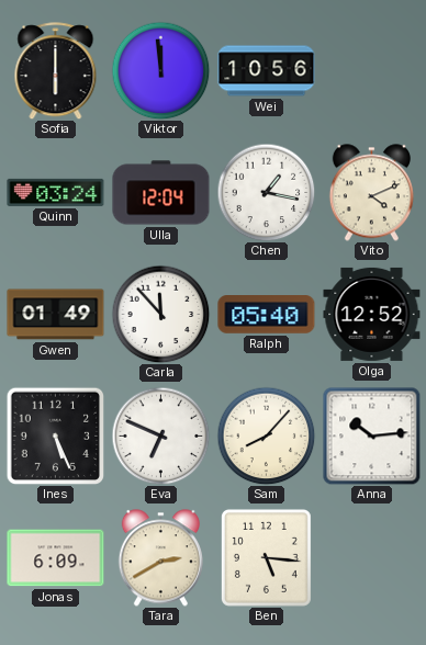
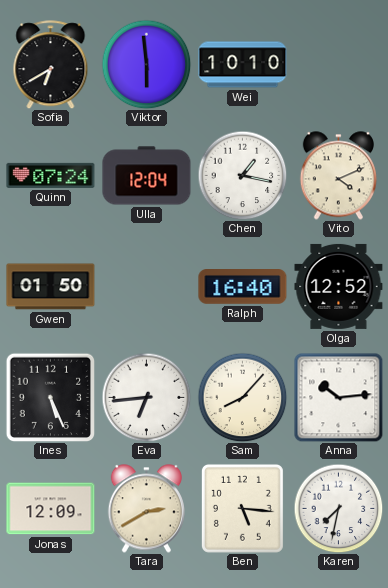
Sofia: 6:00 -> 6:40 (51, 65)
Viktor: 11:59 -> 5:59 (146, 64)
Wei: 10:56 -> 10:10 (243, 65)
Quinn: 03:24 -> 07:24 (51, 175)
Gwen: 01:49 -> 01:50 (51, 287)
Carla: 11:53 -> none (160, 314)
Ralph: 05:40 -> 16:40 (243, 287)
Eva: 6:49 -> 6:44 (146, 397)
Jonas: 6:09 -> 12:09 (51, 509)
Karen: none -> 7:32 (338, 508)
